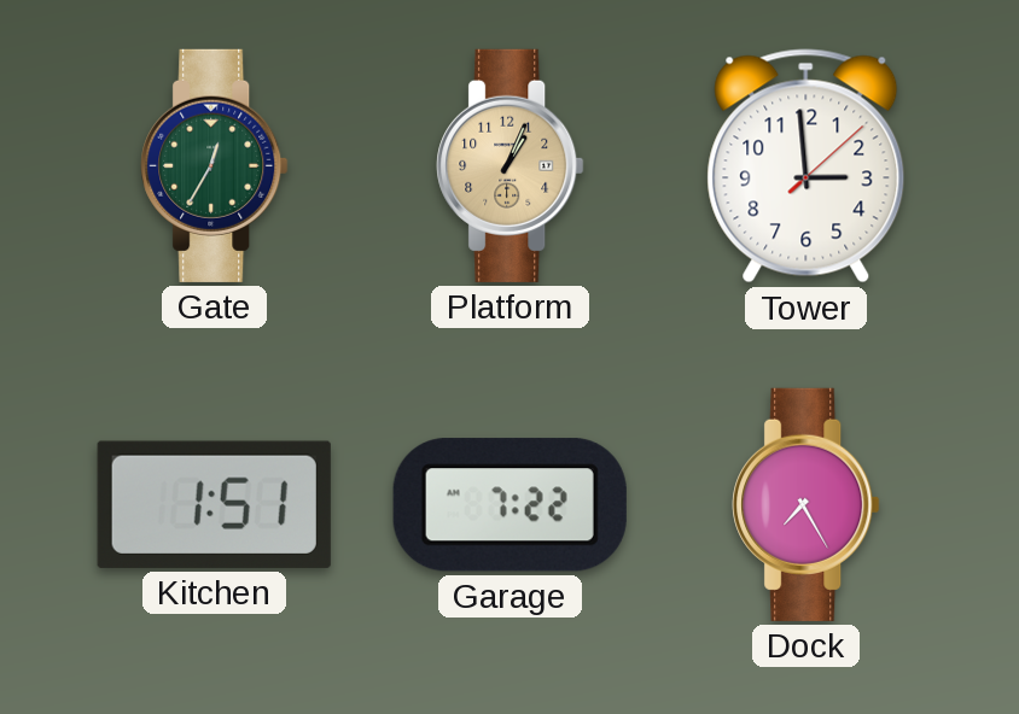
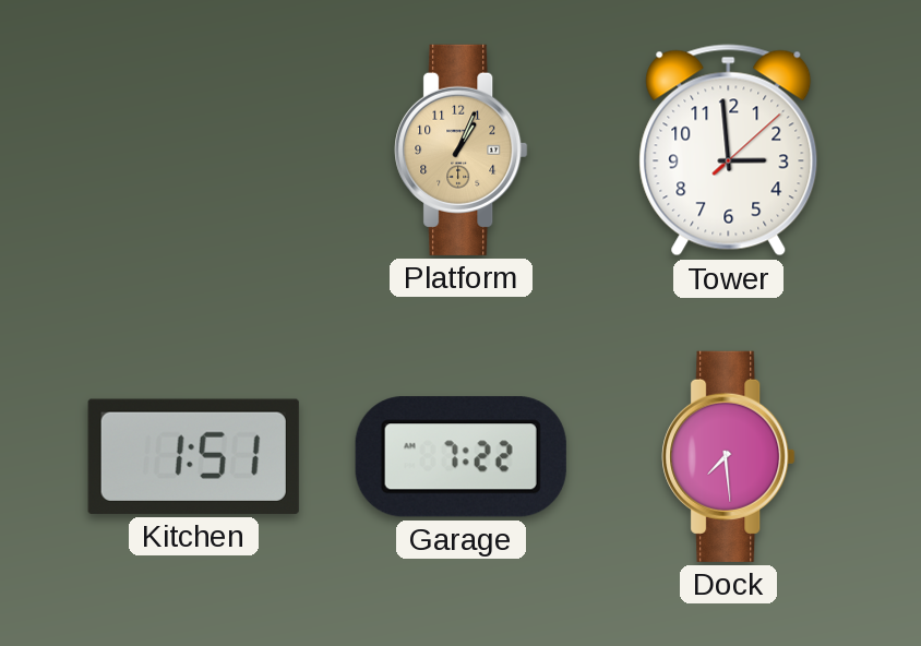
Gate: 12:35 -> none (215, 165)
Dock: 7:25 -> 7:29 (729, 456)
